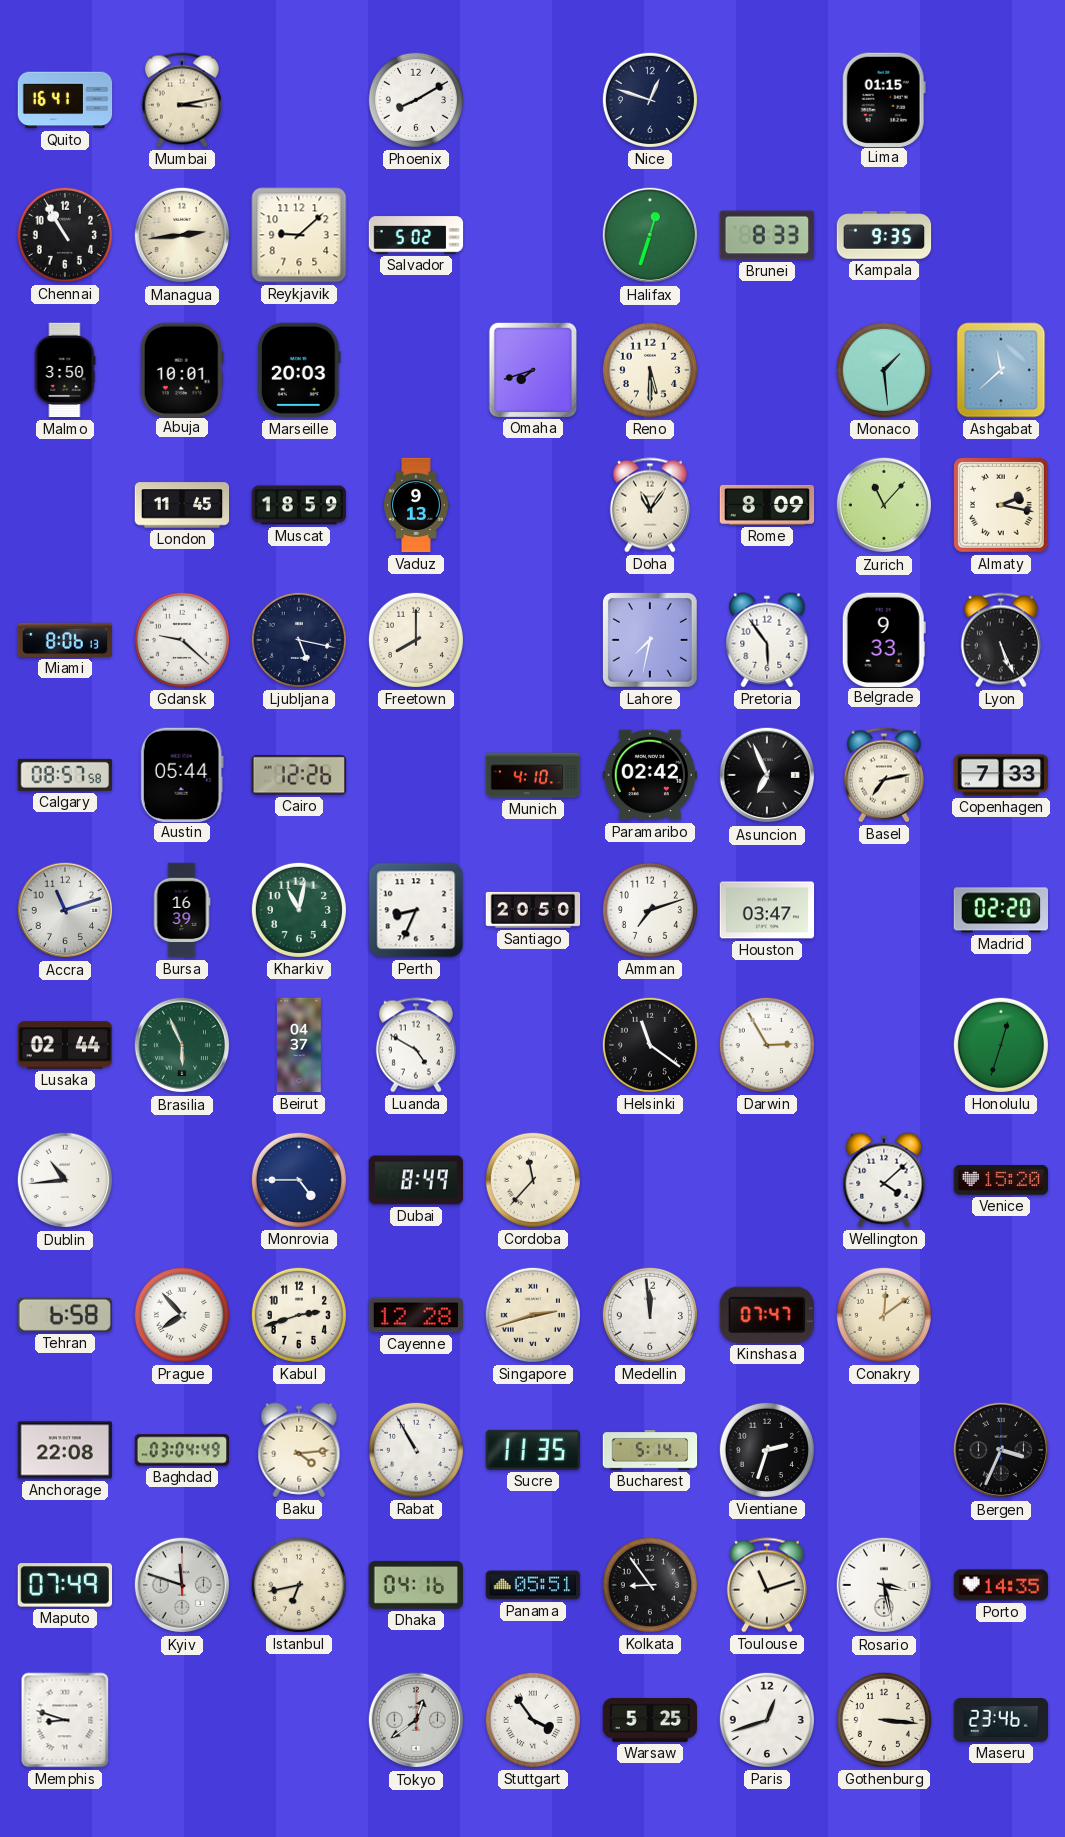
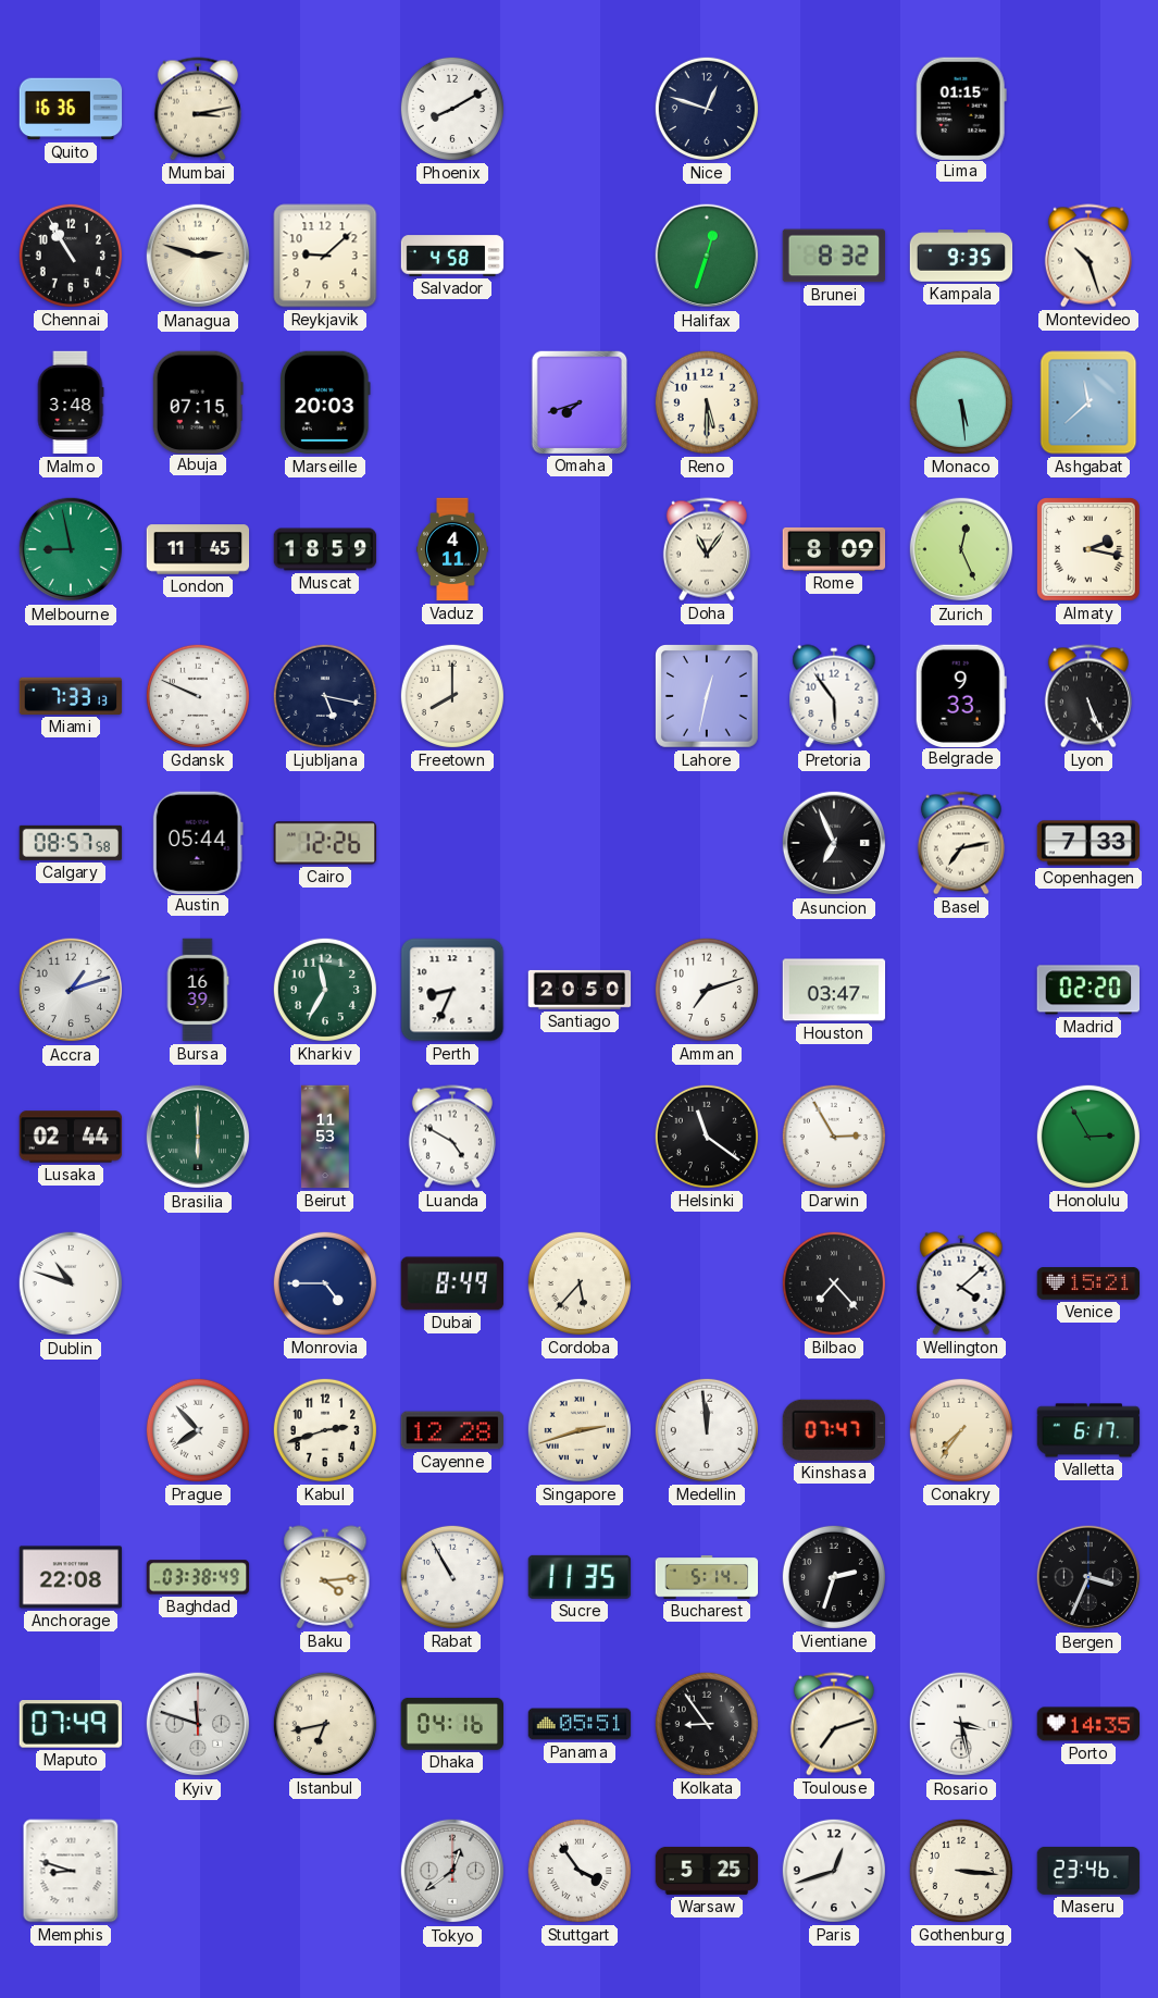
Quito: 16:41 -> 16:36 (71, 109)
Managua: 2:44 -> 2:48 (198, 256)
Salvador: 5:02 -> 4:58 (452, 256)
Brunei: 8:33 -> 8:32 (834, 256)
Montevideo: none -> 10:27 (1088, 256)
Malmo: 3:50 -> 3:48 (71, 402)
Abuja: 10:01 -> 07:15 (198, 401)
Monaco: 1:29 -> 5:29 (961, 402)
Melbourne: none -> 8:58 (71, 549)
Vaduz: 9:13 -> 4:11 (453, 549)
Zurich: 11:07 -> 12:26 (961, 549)
Miami: 8:06 -> 7:33 (71, 696)
Gdansk: 9:22 -> 9:49 (198, 696)
Lahore: 7:32 -> 12:32 (708, 697)
Munich: 4:10 -> none (533, 775)
Paramaribo: 02:42 -> none (650, 775)
Accra: 11:12 -> 1:12 (71, 990)
Kharkiv: 11:02 -> 11:35 (325, 990)
Brasilia: 5:56 -> 6:00 (198, 1137)
Beirut: 04:37 -> 11:53 (325, 1137)
Honolulu: 12:33 -> 2:55 (1088, 1137)
Dublin: 10:44 -> 10:48 (71, 1283)
Cordoba: 11:37 -> 5:37 (580, 1283)
Bilbao: none -> 7:23 (834, 1283)
Venice: 15:20 -> 15:21 (1088, 1283)
Tehran: 6:58 -> none (65, 1315)
Conakry: 12:09 -> 7:36 (961, 1430)
Valletta: none -> 6:17 (1088, 1430)
Baghdad: 03:04 -> 03:38 (198, 1577)
Toulouse: 11:12 -> 7:12 (834, 1724)
